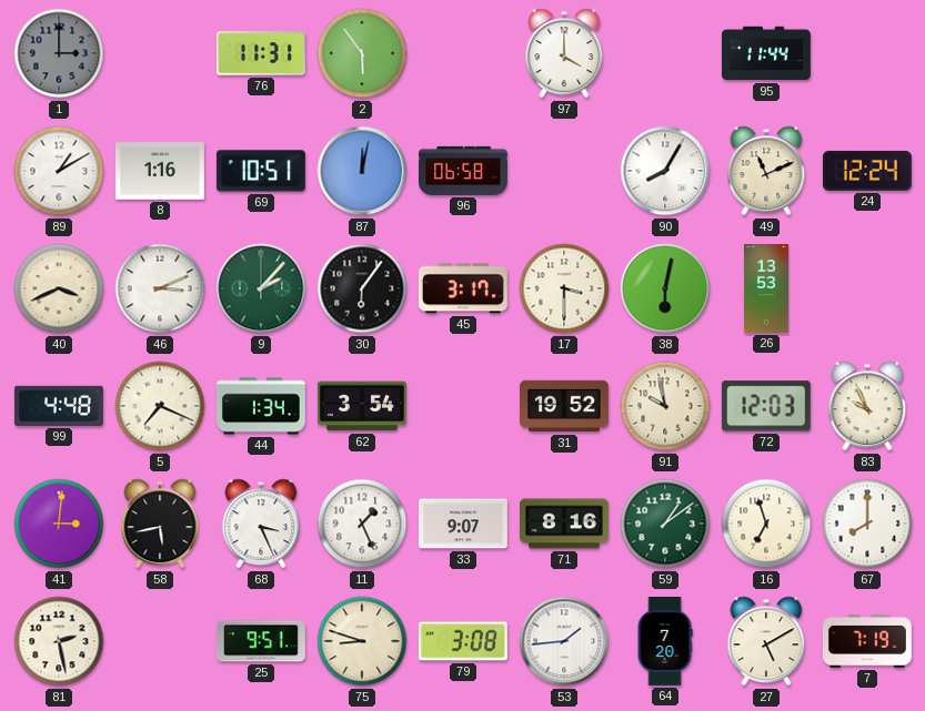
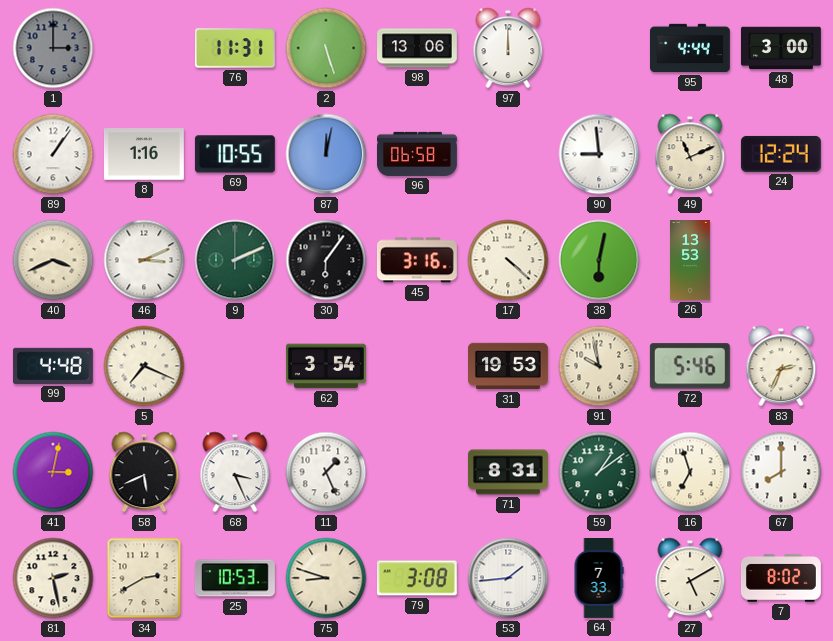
2: 5:54 -> 5:27 (326, 48)
98: none -> 13:06 (418, 48)
97: 4:00 -> 12:00 (508, 48)
95: 11:44 -> 4:44 (690, 48)
48: none -> 3:00 (781, 48)
89: 1:10 -> 1:06 (53, 154)
69: 10:51 -> 10:55 (235, 154)
90: 8:05 -> 8:59 (599, 154)
9: 2:07 -> 2:11 (235, 260)
45: 3:17 -> 3:16 (417, 260)
17: 3:30 -> 4:22 (508, 260)
44: 1:34 -> none (261, 406)
31: 19:52 -> 19:53 (509, 366)
72: 12:03 -> 5:46 (690, 366)
83: 9:56 -> 2:34 (781, 366)
41: 3:01 -> 3:02 (53, 472)
58: 5:43 -> 5:41 (144, 472)
33: 9:07 -> none (463, 524)
71: 8:16 -> 8:31 (508, 472)
34: none -> 2:40 (144, 578)
25: 9:51 -> 10:53 (235, 578)
64: 7:20 -> 7:33 (599, 579)
7: 7:19 -> 8:02 (781, 578)
